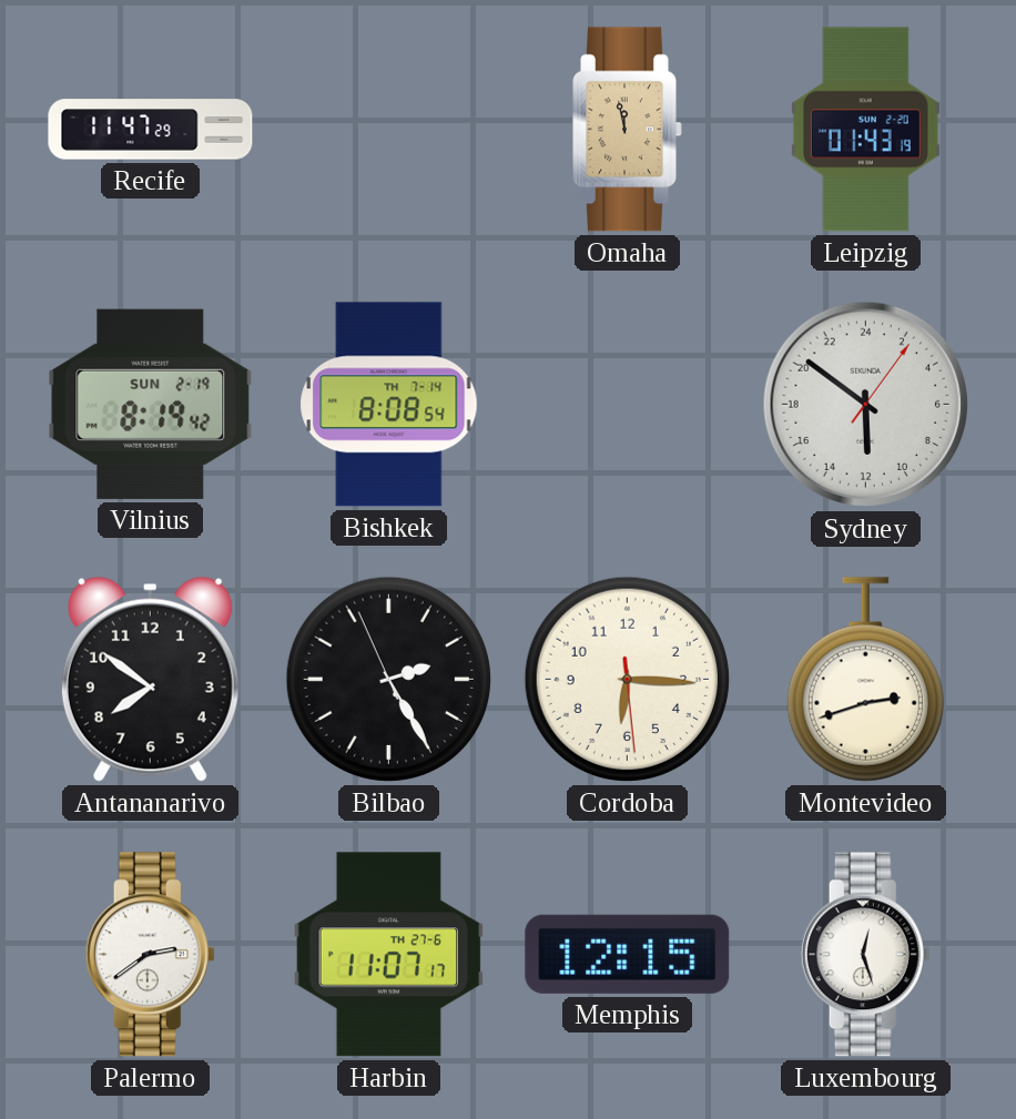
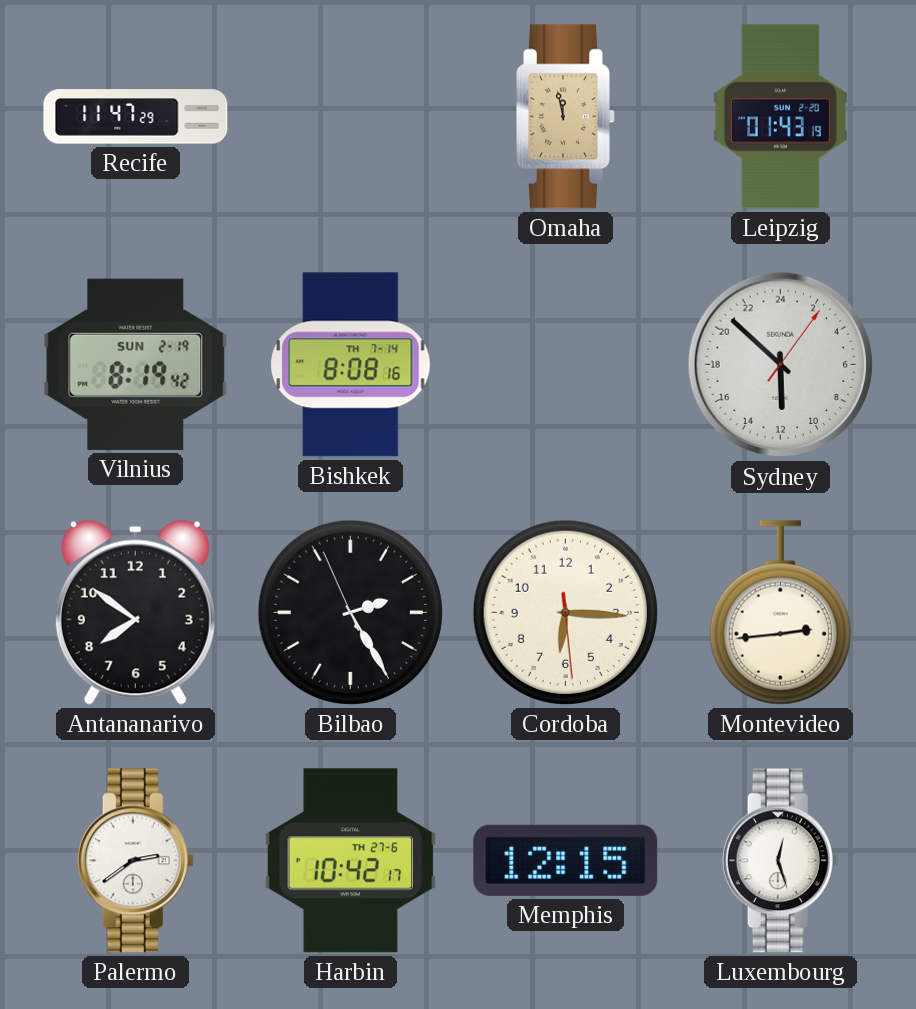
Bishkek: 8:08:54 -> 8:08:16 (351, 365)
Sydney: 11:51 -> 11:52 (781, 365)
Montevideo: 2:42 -> 2:44 (780, 613)
Harbin: 11:07 -> 10:42 (351, 861)
